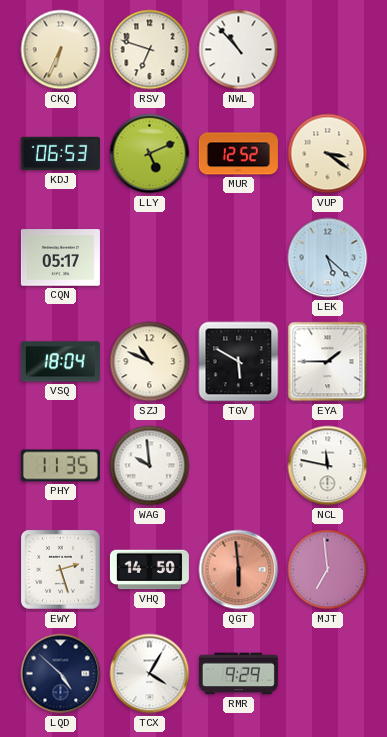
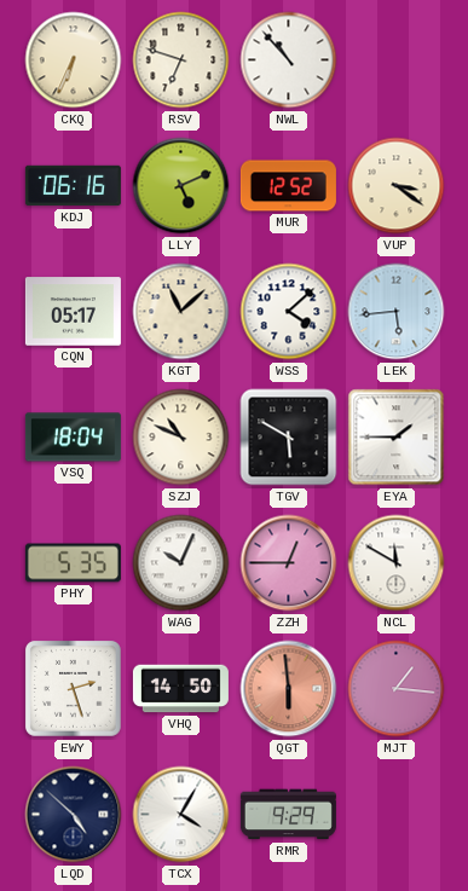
KDJ: 06:53 -> 06:16 (73, 186)
KGT: none -> 11:08 (181, 312)
WSS: none -> 4:08 (289, 312)
LEK: 5:22 -> 5:44 (397, 312)
PHY: 11:35 -> 5:35 (73, 563)
WAG: 9:59 -> 10:04 (181, 563)
ZZH: none -> 12:45 (289, 563)
NCL: 11:47 -> 11:50 (397, 563)
MJT: 6:59 -> 1:16 (397, 689)
